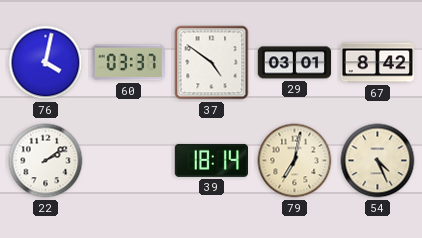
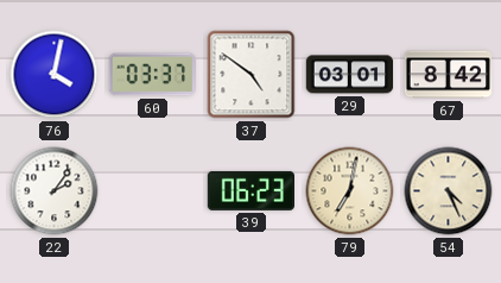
22: 2:09 -> 2:06 (55, 191)
39: 18:14 -> 06:23 (251, 190)
